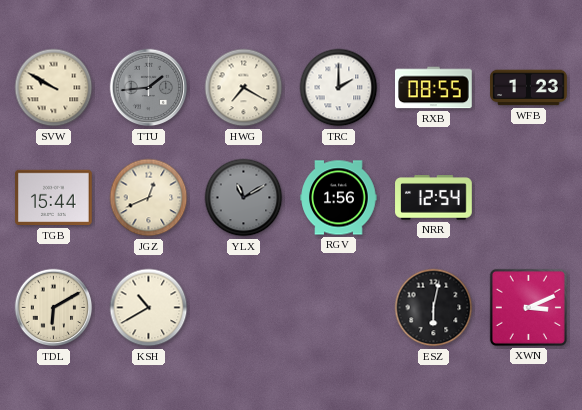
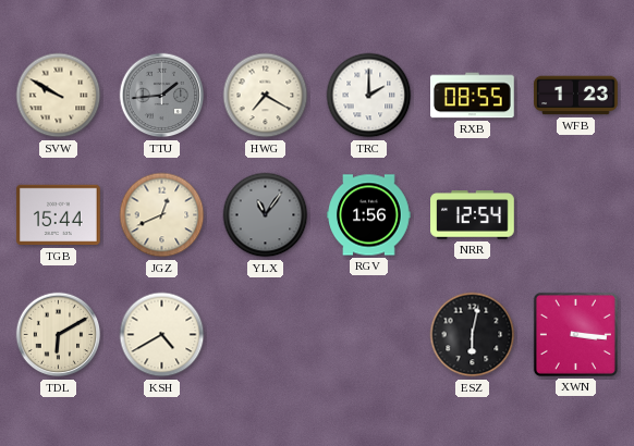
YLX: 11:10 -> 11:06 (266, 215)
KSH: 10:40 -> 4:40 (162, 335)
XWN: 3:11 -> 3:16 (575, 334)
